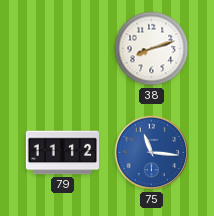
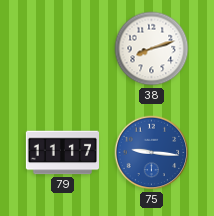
79: 11:12 -> 11:17 (62, 153)
75: 11:16 -> 9:16 (152, 153)
